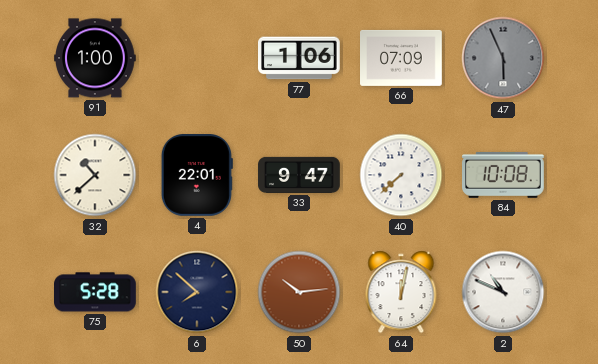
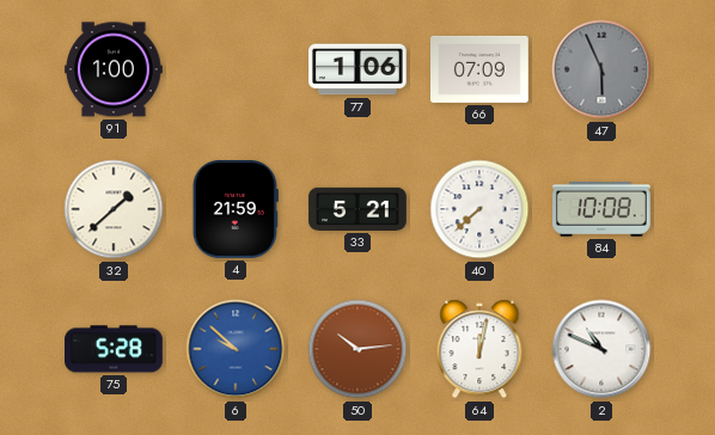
32: 10:38 -> 1:38 (114, 209)
4: 22:01 -> 21:59 (236, 210)
33: 9:47 -> 5:21 (357, 209)
6: 7:52 -> 9:52 (236, 349)
6 dial: navy -> blue (236, 349)
